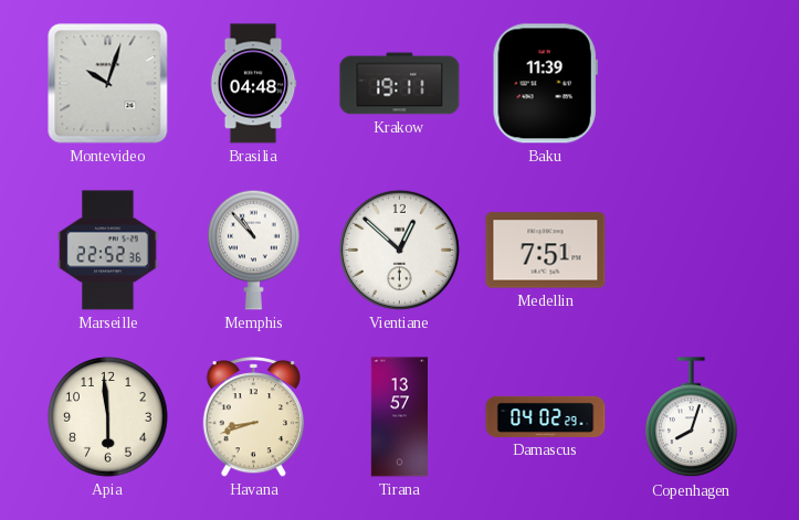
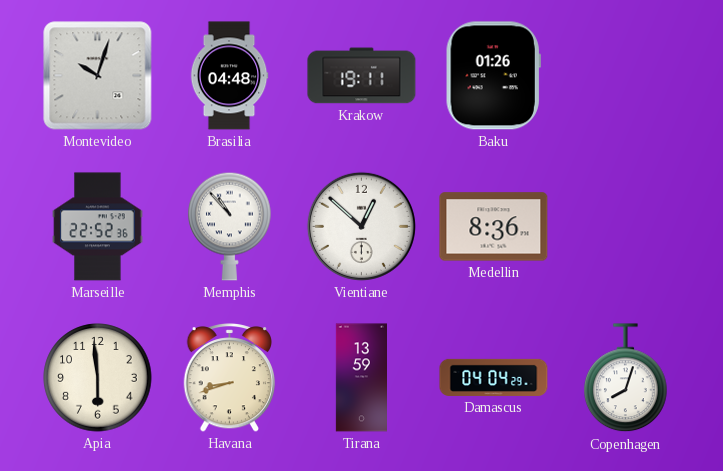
Baku: 11:39 -> 01:26 (493, 76)
Medellin: 7:51 -> 8:36 (494, 227)
Tirana: 13:57 -> 13:59 (361, 378)
Damascus: 04:02 -> 04:04 (494, 377)
